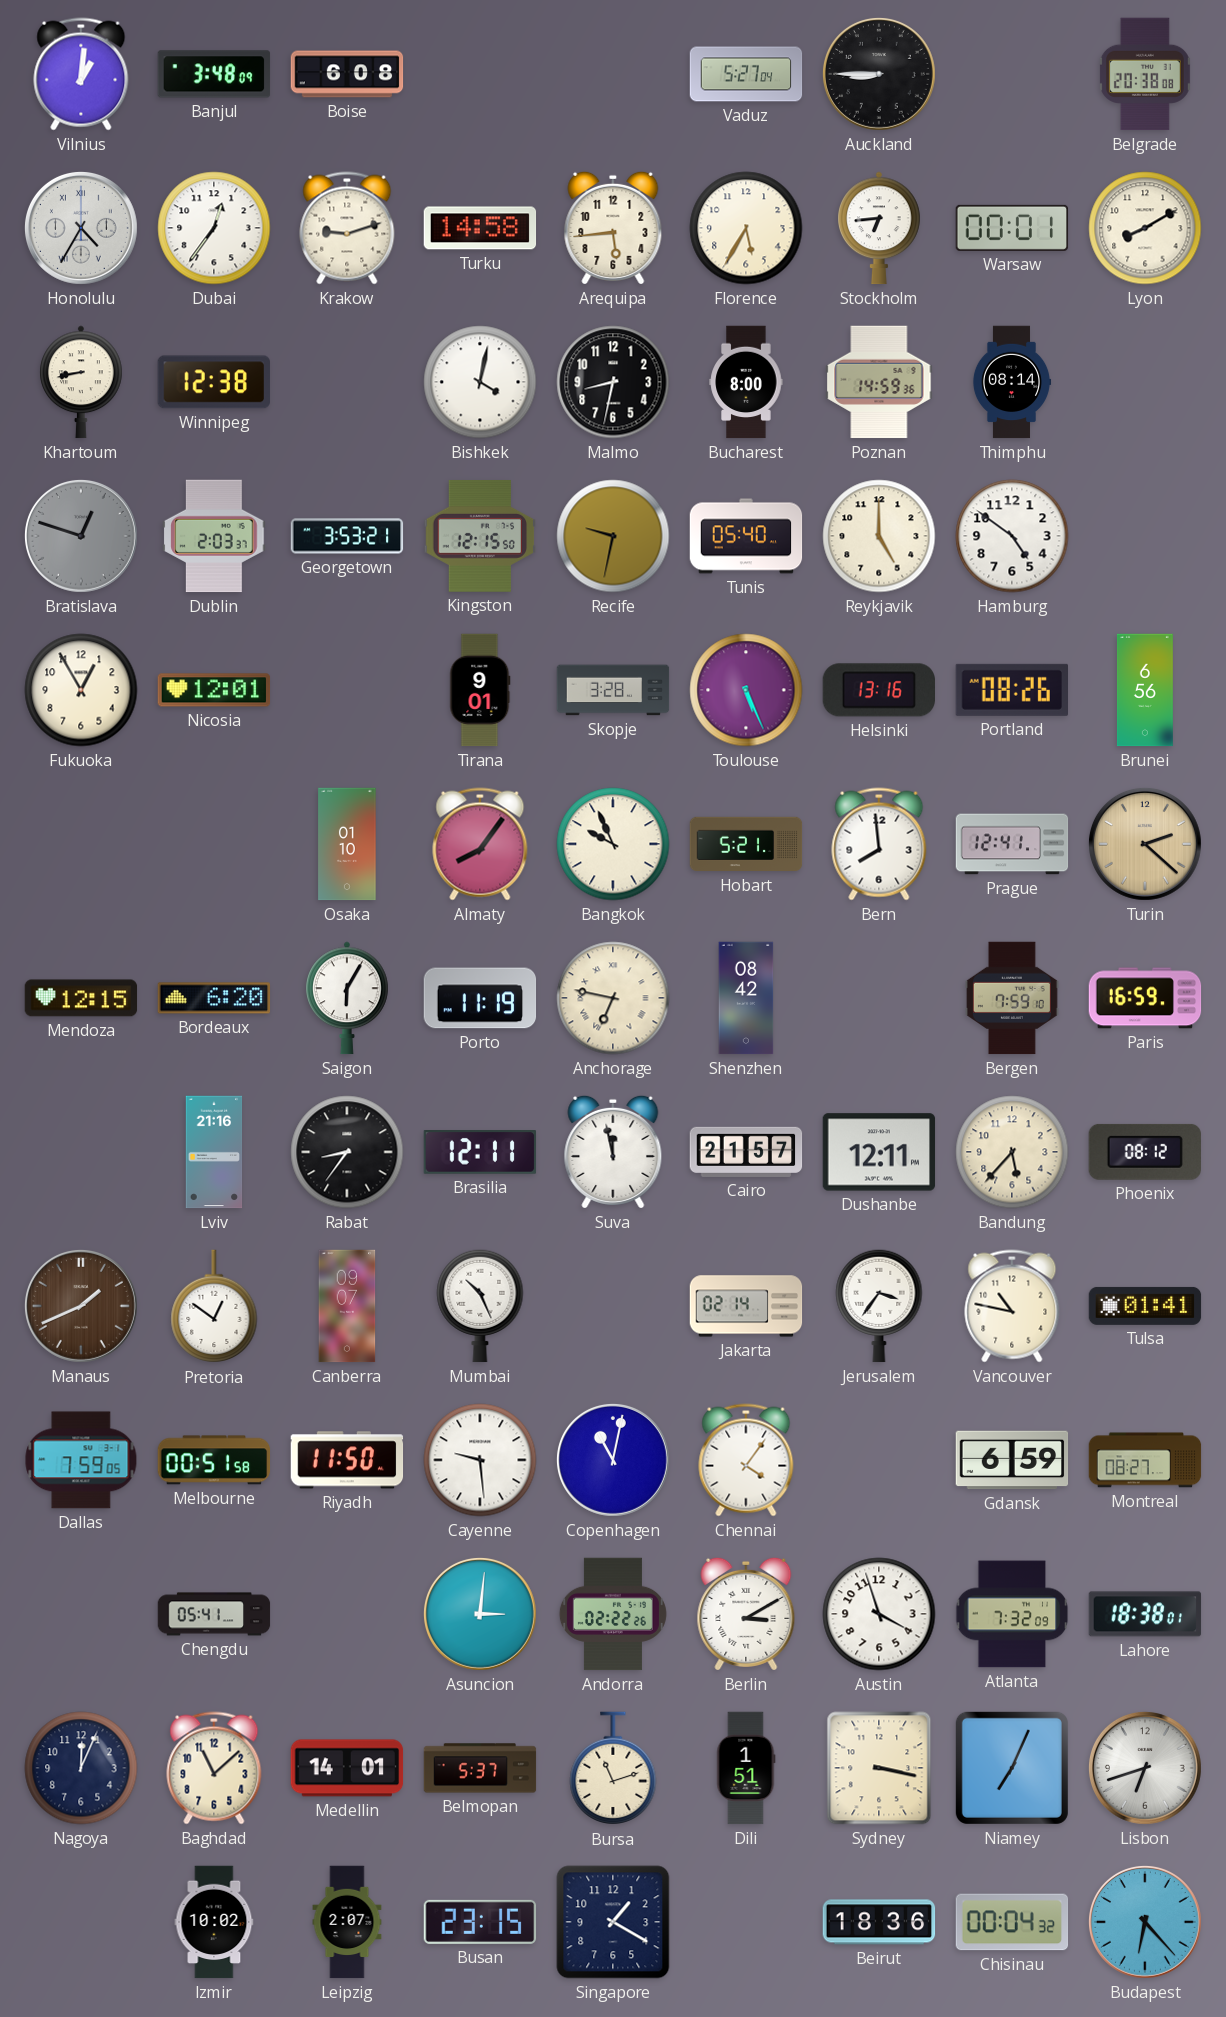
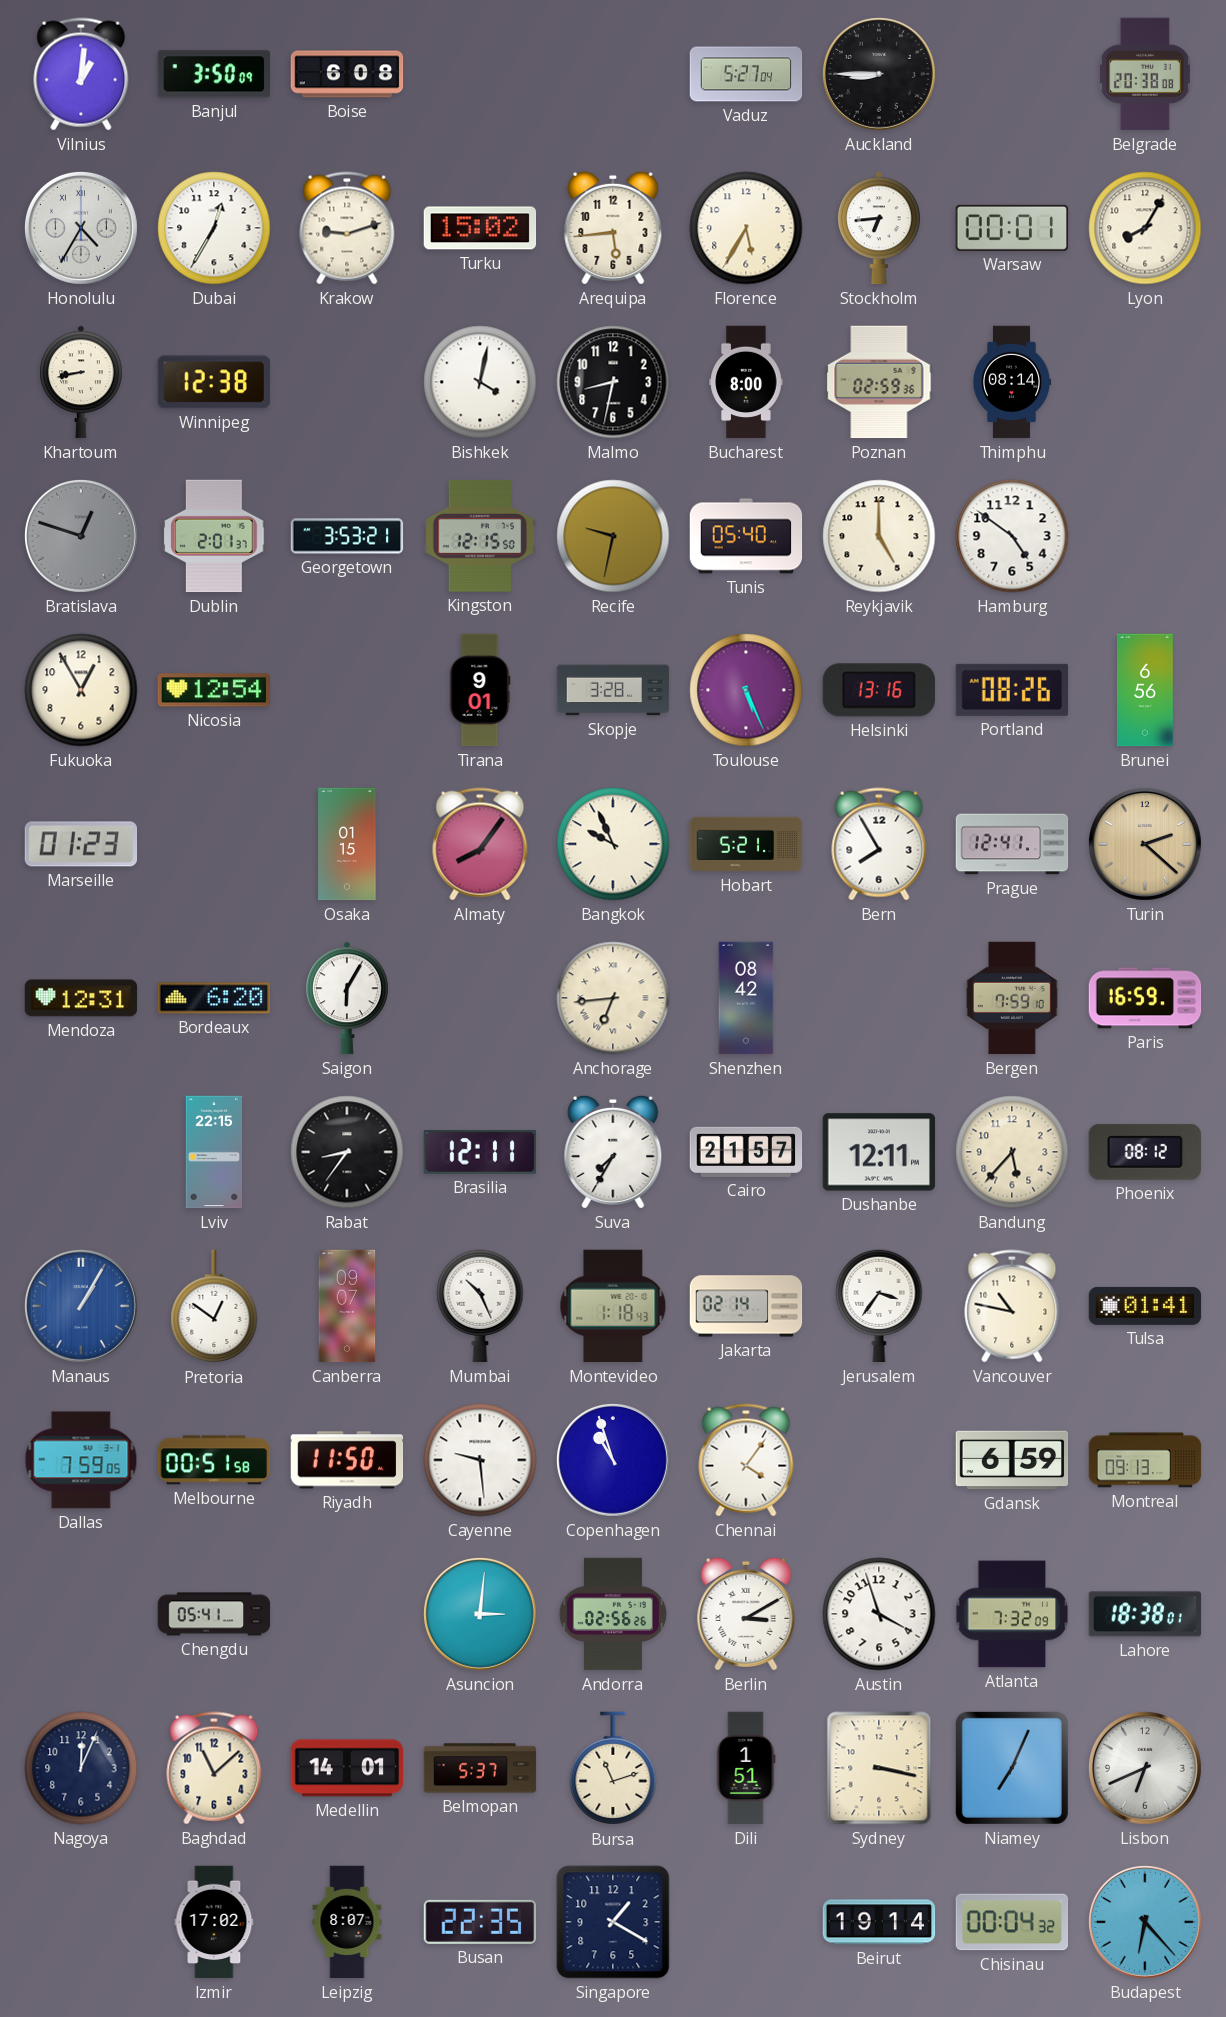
Banjul: 3:48 -> 3:50 (214, 74)
Dubai: 12:36 -> 12:35 (214, 228)
Turku: 14:58 -> 15:02 (480, 228)
Lyon: 8:10 -> 8:05 (1145, 228)
Poznan: 14:59 -> 02:59 (879, 382)
Dublin: 2:03 -> 2:01 (214, 536)
Nicosia: 12:01 -> 12:54 (214, 690)
Marseille: none -> 01:23 (81, 844)
Osaka: 01:10 -> 01:15 (347, 844)
Bern: 7:59 -> 7:55 (879, 844)
Mendoza: 12:15 -> 12:31 (81, 998)
Porto: 11:19 -> none (480, 998)
Anchorage: 6:47 -> 6:44 (613, 998)
Lviv: 21:16 -> 22:15 (214, 1152)
Suva: 11:58 -> 7:35 (613, 1152)
Manaus: 1:41 -> 1:05 (81, 1306)
Manaus dial: brown -> blue (81, 1306)
Montevideo: none -> 1:18 (613, 1306)
Copenhagen: 11:02 -> 10:57 (613, 1460)
Montreal: 08:27 -> 09:13 (1145, 1460)
Andorra: 02:22 -> 02:56 (613, 1614)
Lisbon: 6:42 -> 6:41 (1145, 1768)
Izmir: 10:02 -> 17:02 (214, 1922)
Leipzig: 2:07 -> 8:07 (347, 1922)
Busan: 23:15 -> 22:35 (480, 1922)
Beirut: 18:36 -> 19:14 (879, 1922)
